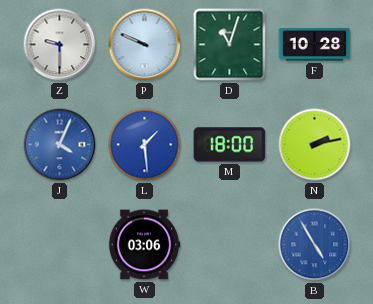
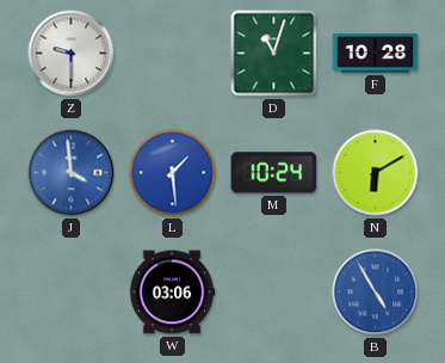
P: 9:49 -> none (145, 45)
J: 4:04 -> 3:59 (72, 173)
M: 18:00 -> 10:24 (274, 173)
N: 2:13 -> 6:10 (376, 173)
